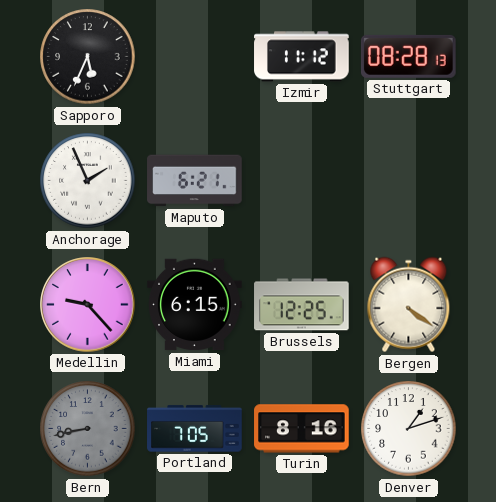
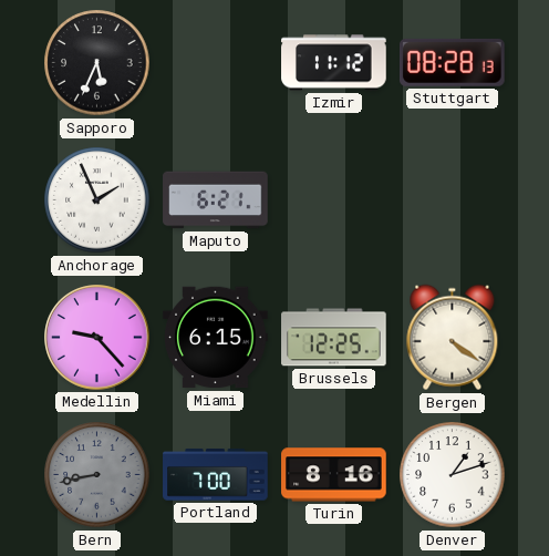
Portland: 7:05 -> 7:00 (216, 475)
